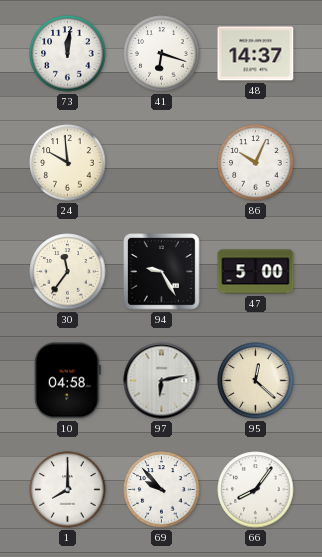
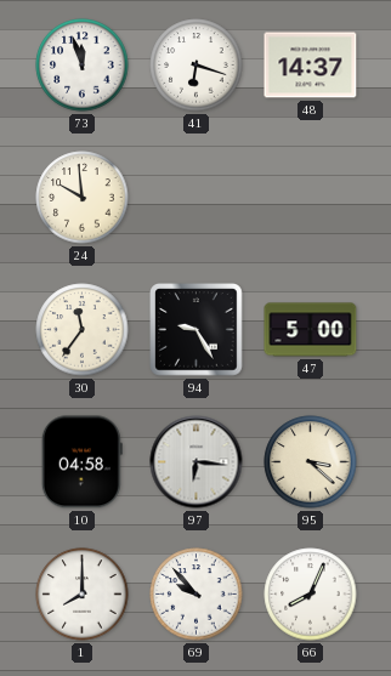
73: 12:01 -> 11:57 (83, 66)
86: 10:04 -> none (256, 163)
97: 6:13 -> 6:16 (197, 462)
95: 12:22 -> 3:22 (311, 462)
66: 8:06 -> 8:04 (311, 595)
